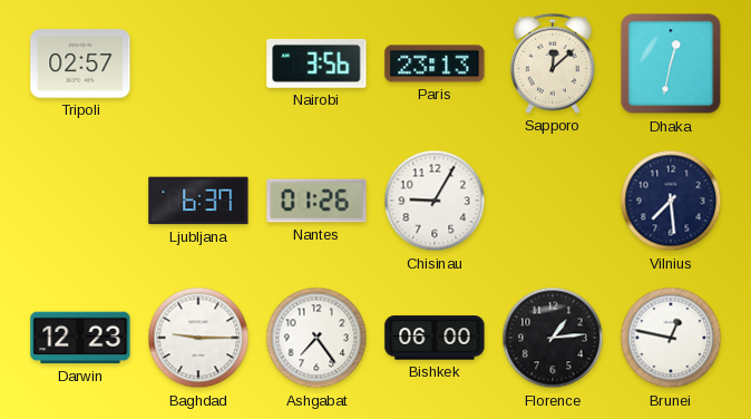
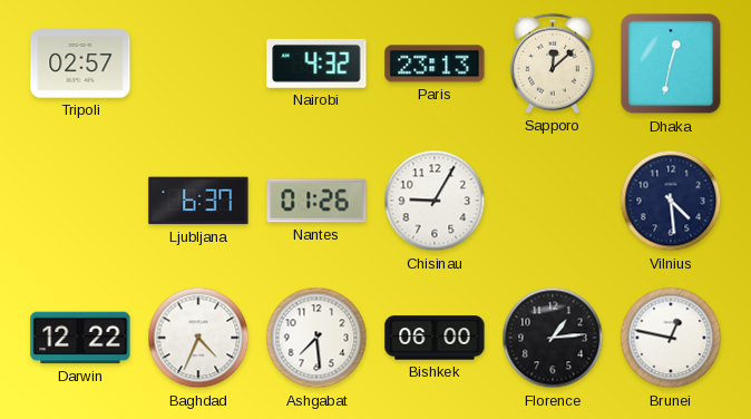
Nairobi: 3:56 -> 4:32 (316, 64)
Vilnius: 7:29 -> 4:29 (671, 201)
Darwin: 12:23 -> 12:22 (80, 338)
Baghdad: 9:15 -> 4:34 (198, 338)
Ashgabat: 7:24 -> 7:29 (316, 338)
